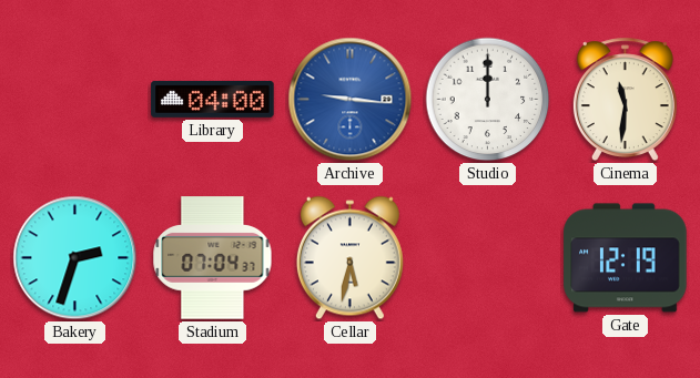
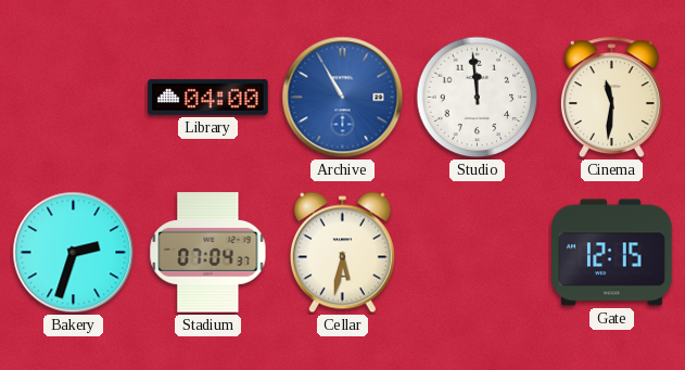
Archive: 9:16 -> 10:55 (343, 98)
Studio: 12:00 -> 11:59 (478, 98)
Gate: 12:19 -> 12:15 (612, 253)
